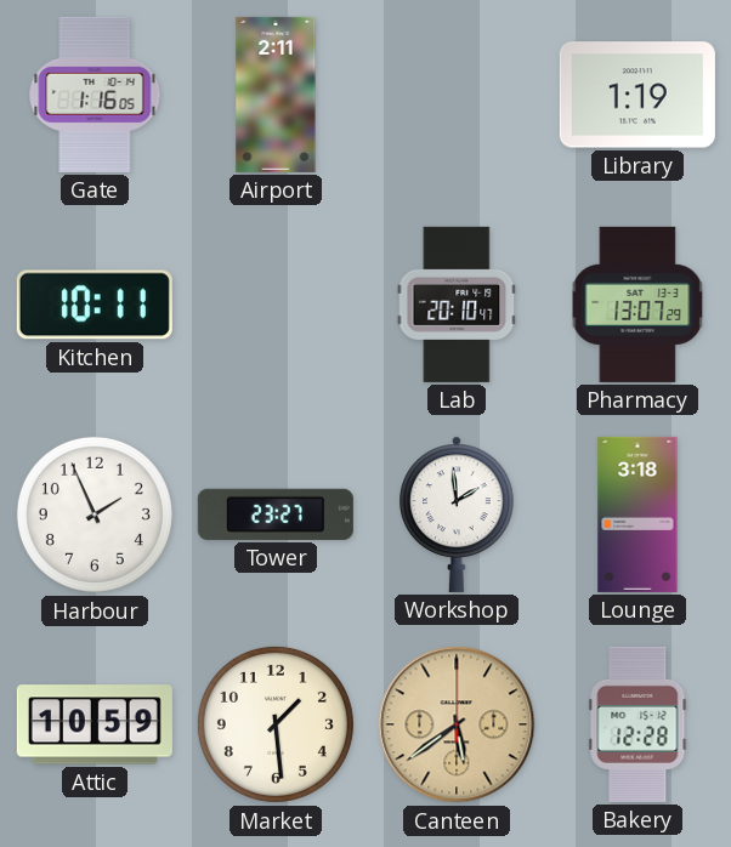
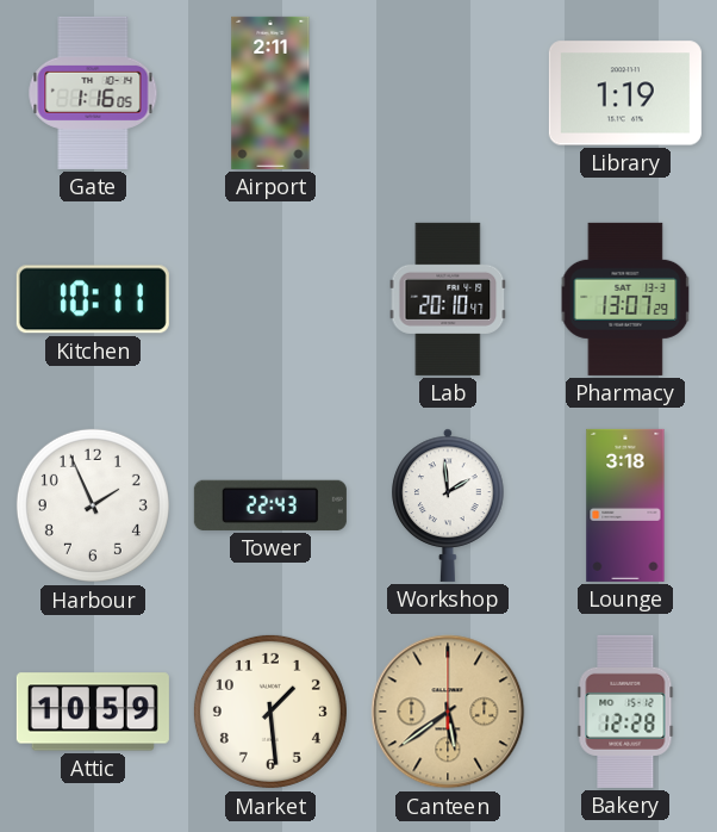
Tower: 23:27 -> 22:43 (270, 505)
